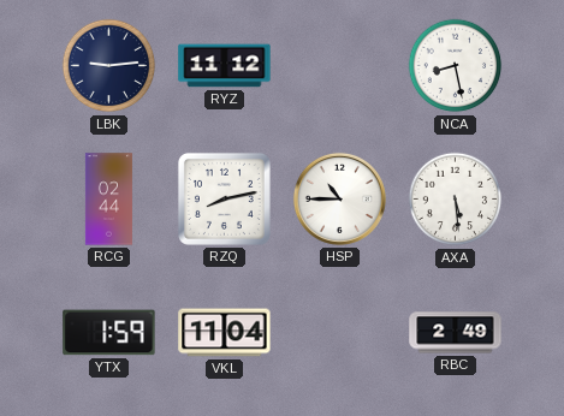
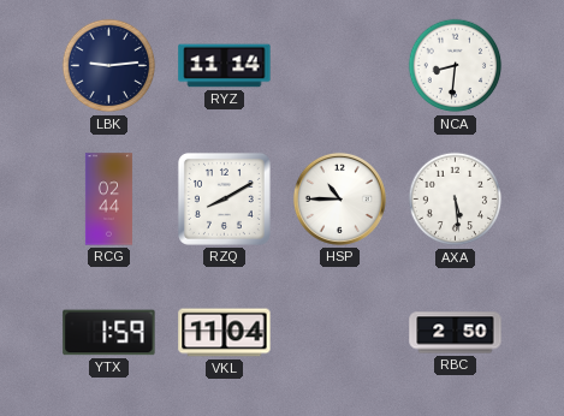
RYZ: 11:12 -> 11:14 (225, 66)
NCA: 8:28 -> 8:31 (456, 66)
RZQ: 8:13 -> 8:10 (224, 198)
RBC: 2:49 -> 2:50 (456, 333)
